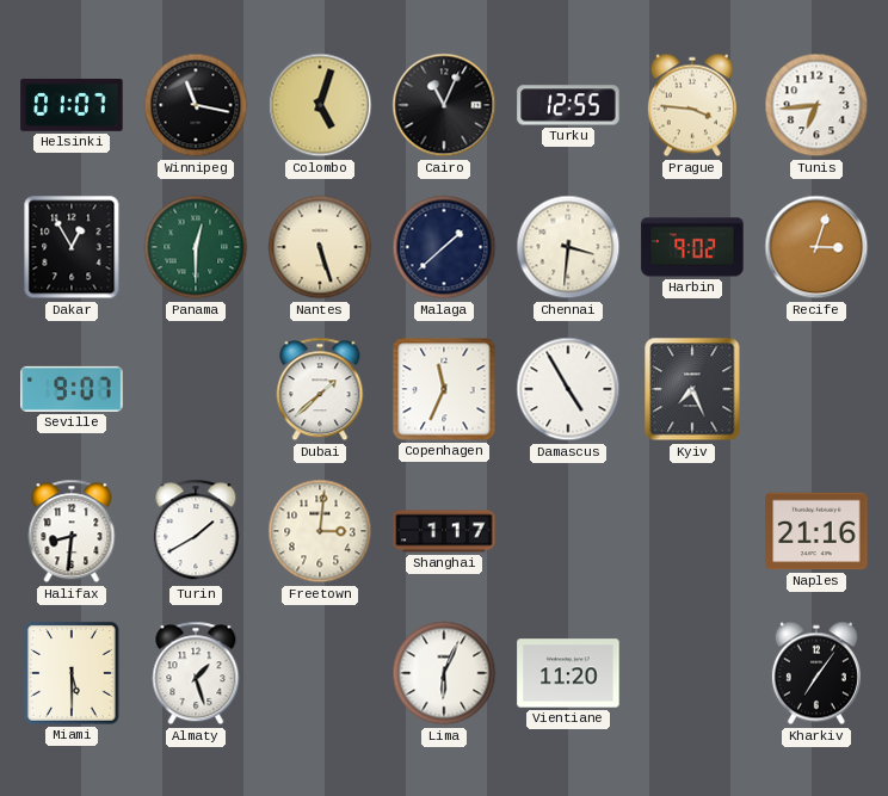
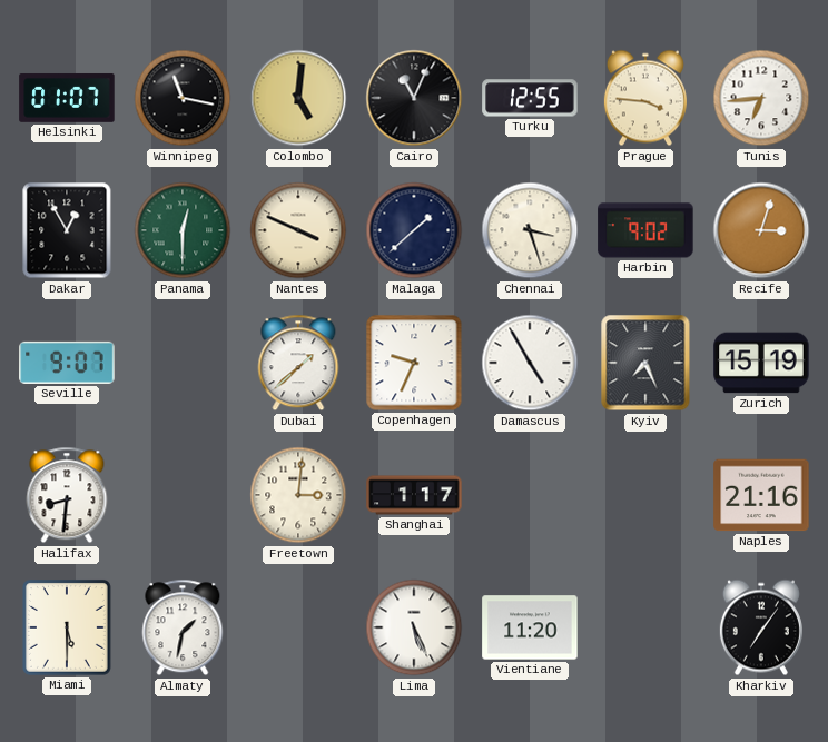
Colombo: 5:03 -> 5:01 (298, 98)
Nantes: 5:27 -> 3:49 (298, 230)
Chennai: 3:31 -> 3:27 (530, 230)
Copenhagen: 11:34 -> 9:34 (414, 363)
Zurich: none -> 15:19 (761, 363)
Turin: 1:40 -> none (196, 531)
Almaty: 1:27 -> 1:32 (183, 627)
Lima: 6:04 -> 5:26 (414, 627)
